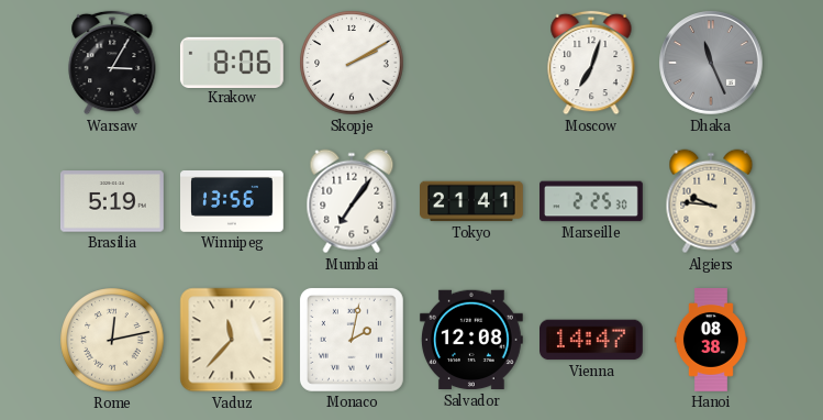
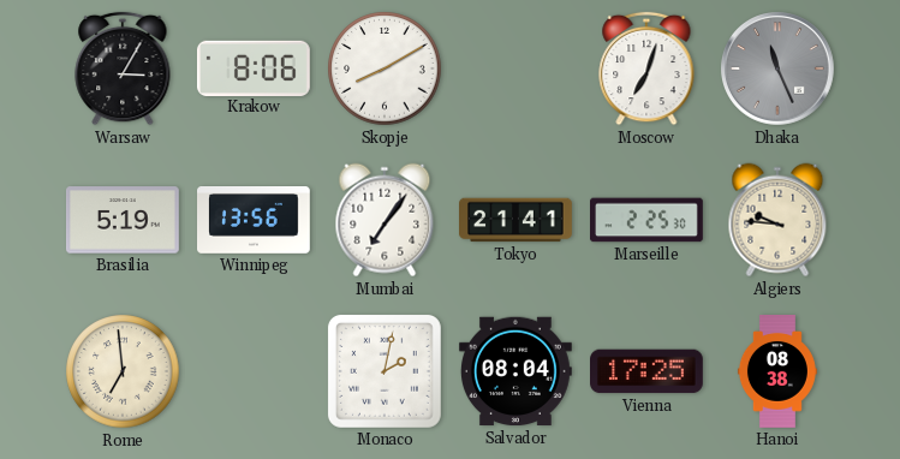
Skopje: 2:10 -> 8:10 (385, 68)
Rome: 12:13 -> 6:59 (123, 371)
Vaduz: 11:37 -> none (232, 340)
Salvador: 12:08 -> 08:04 (515, 371)
Vienna: 14:47 -> 17:25 (648, 371)
